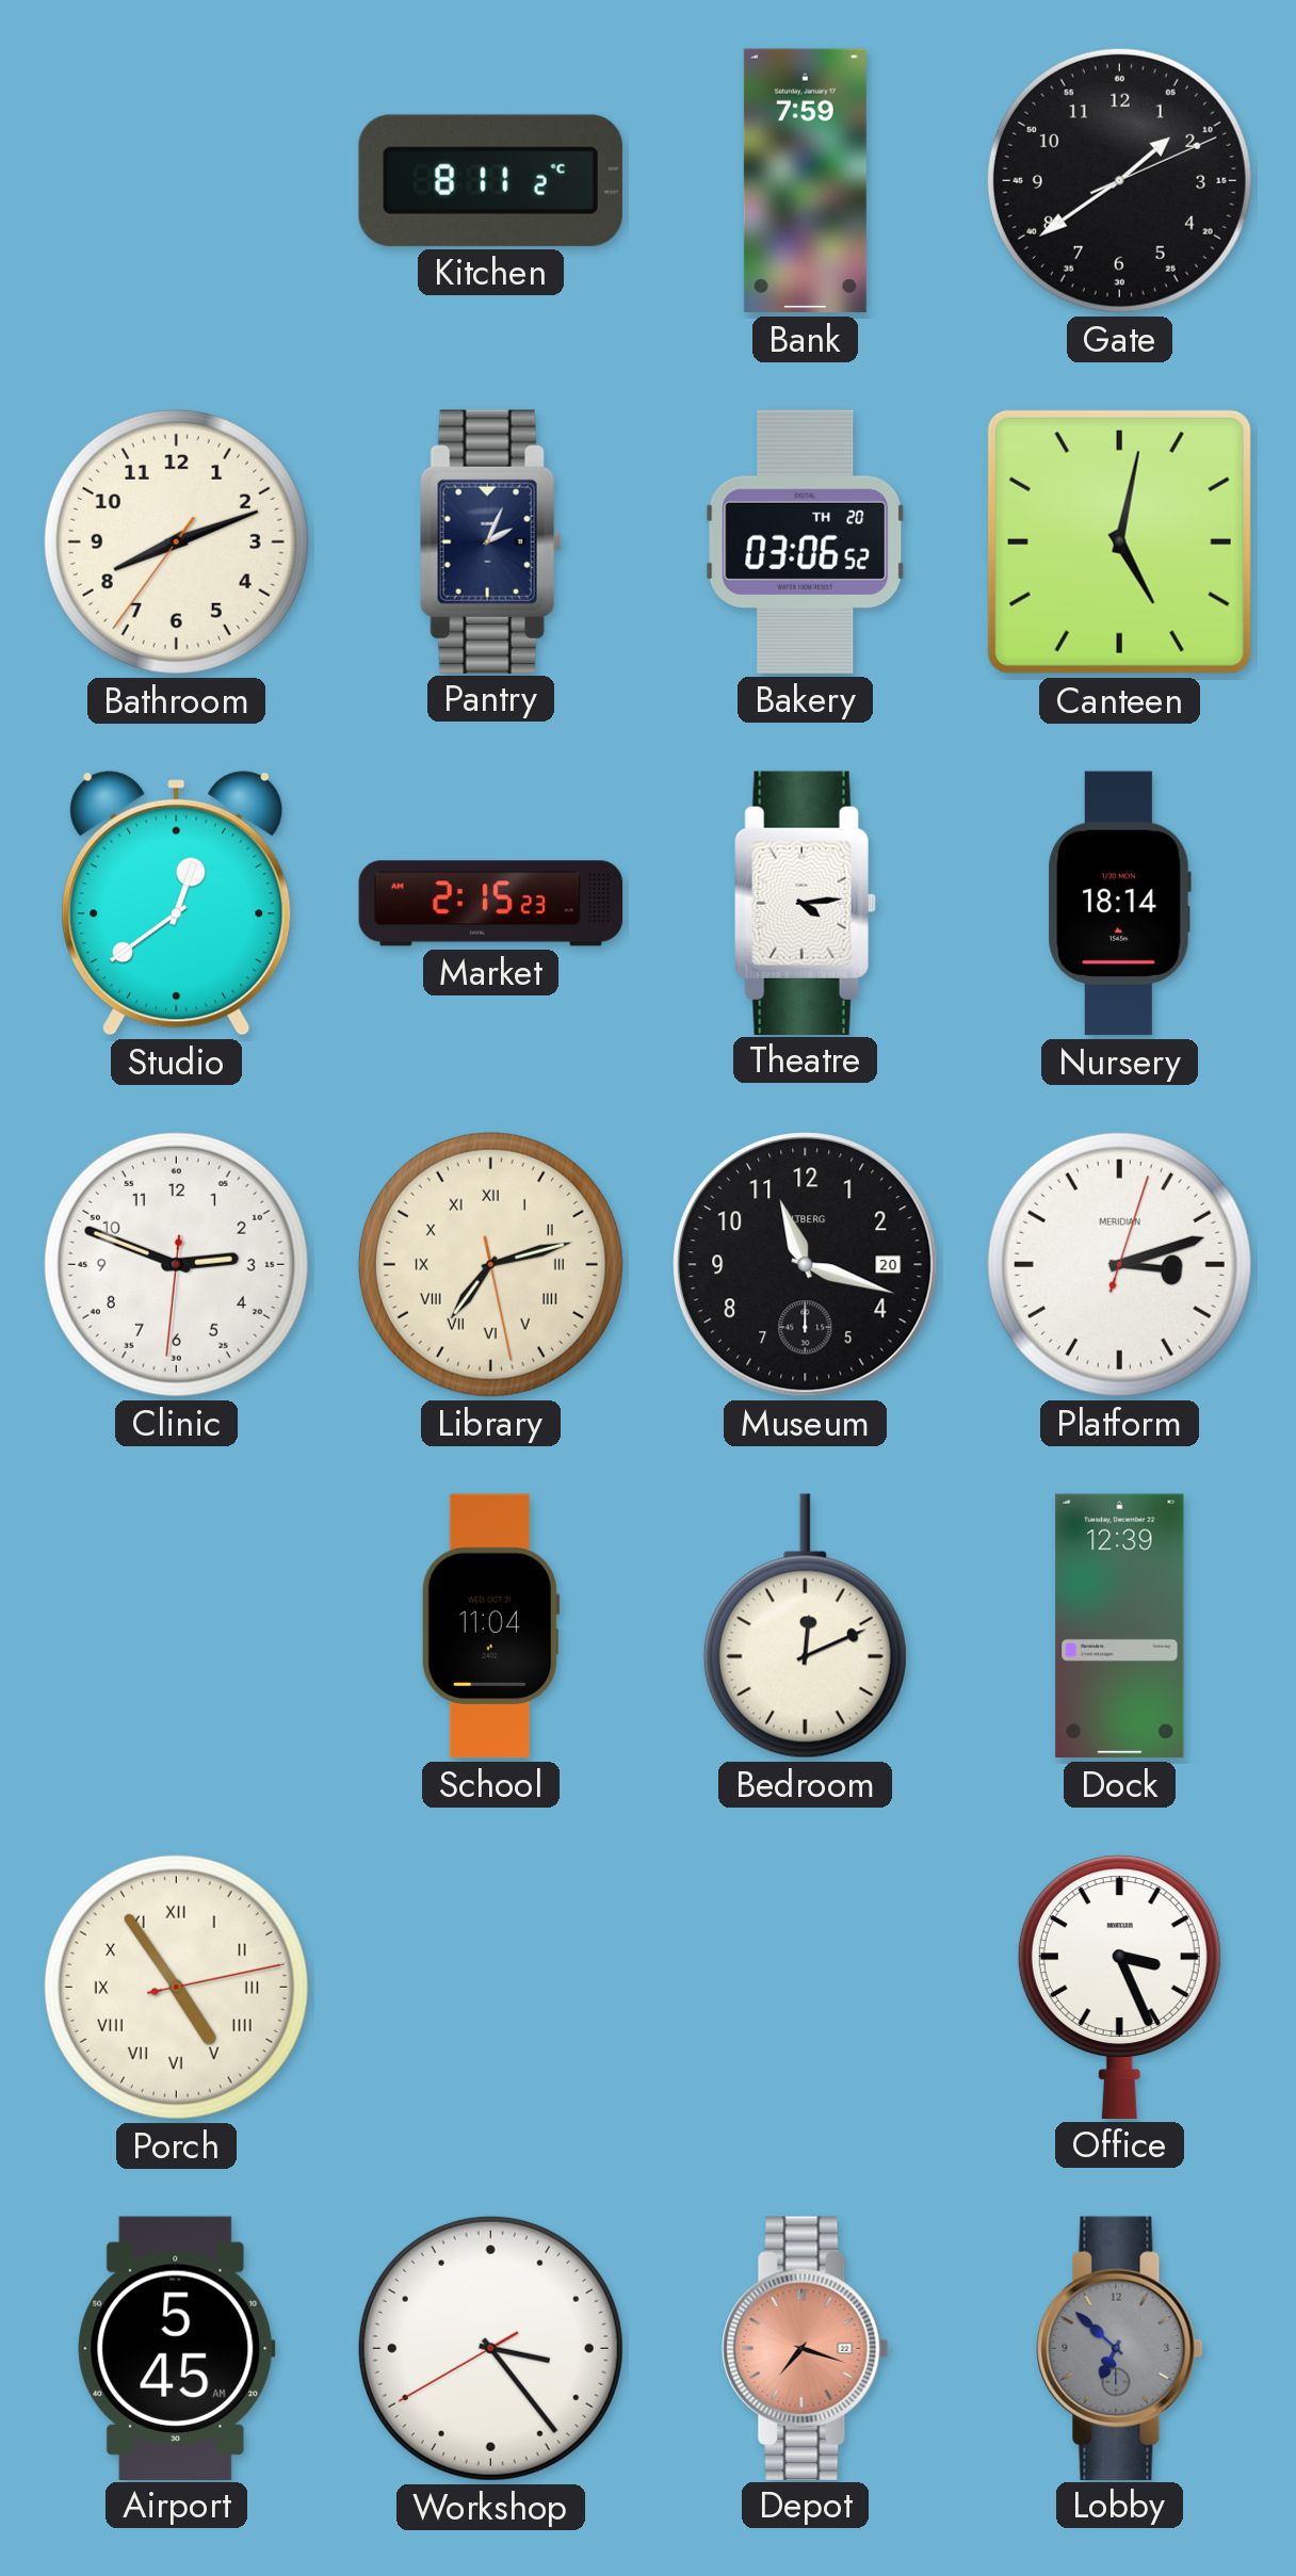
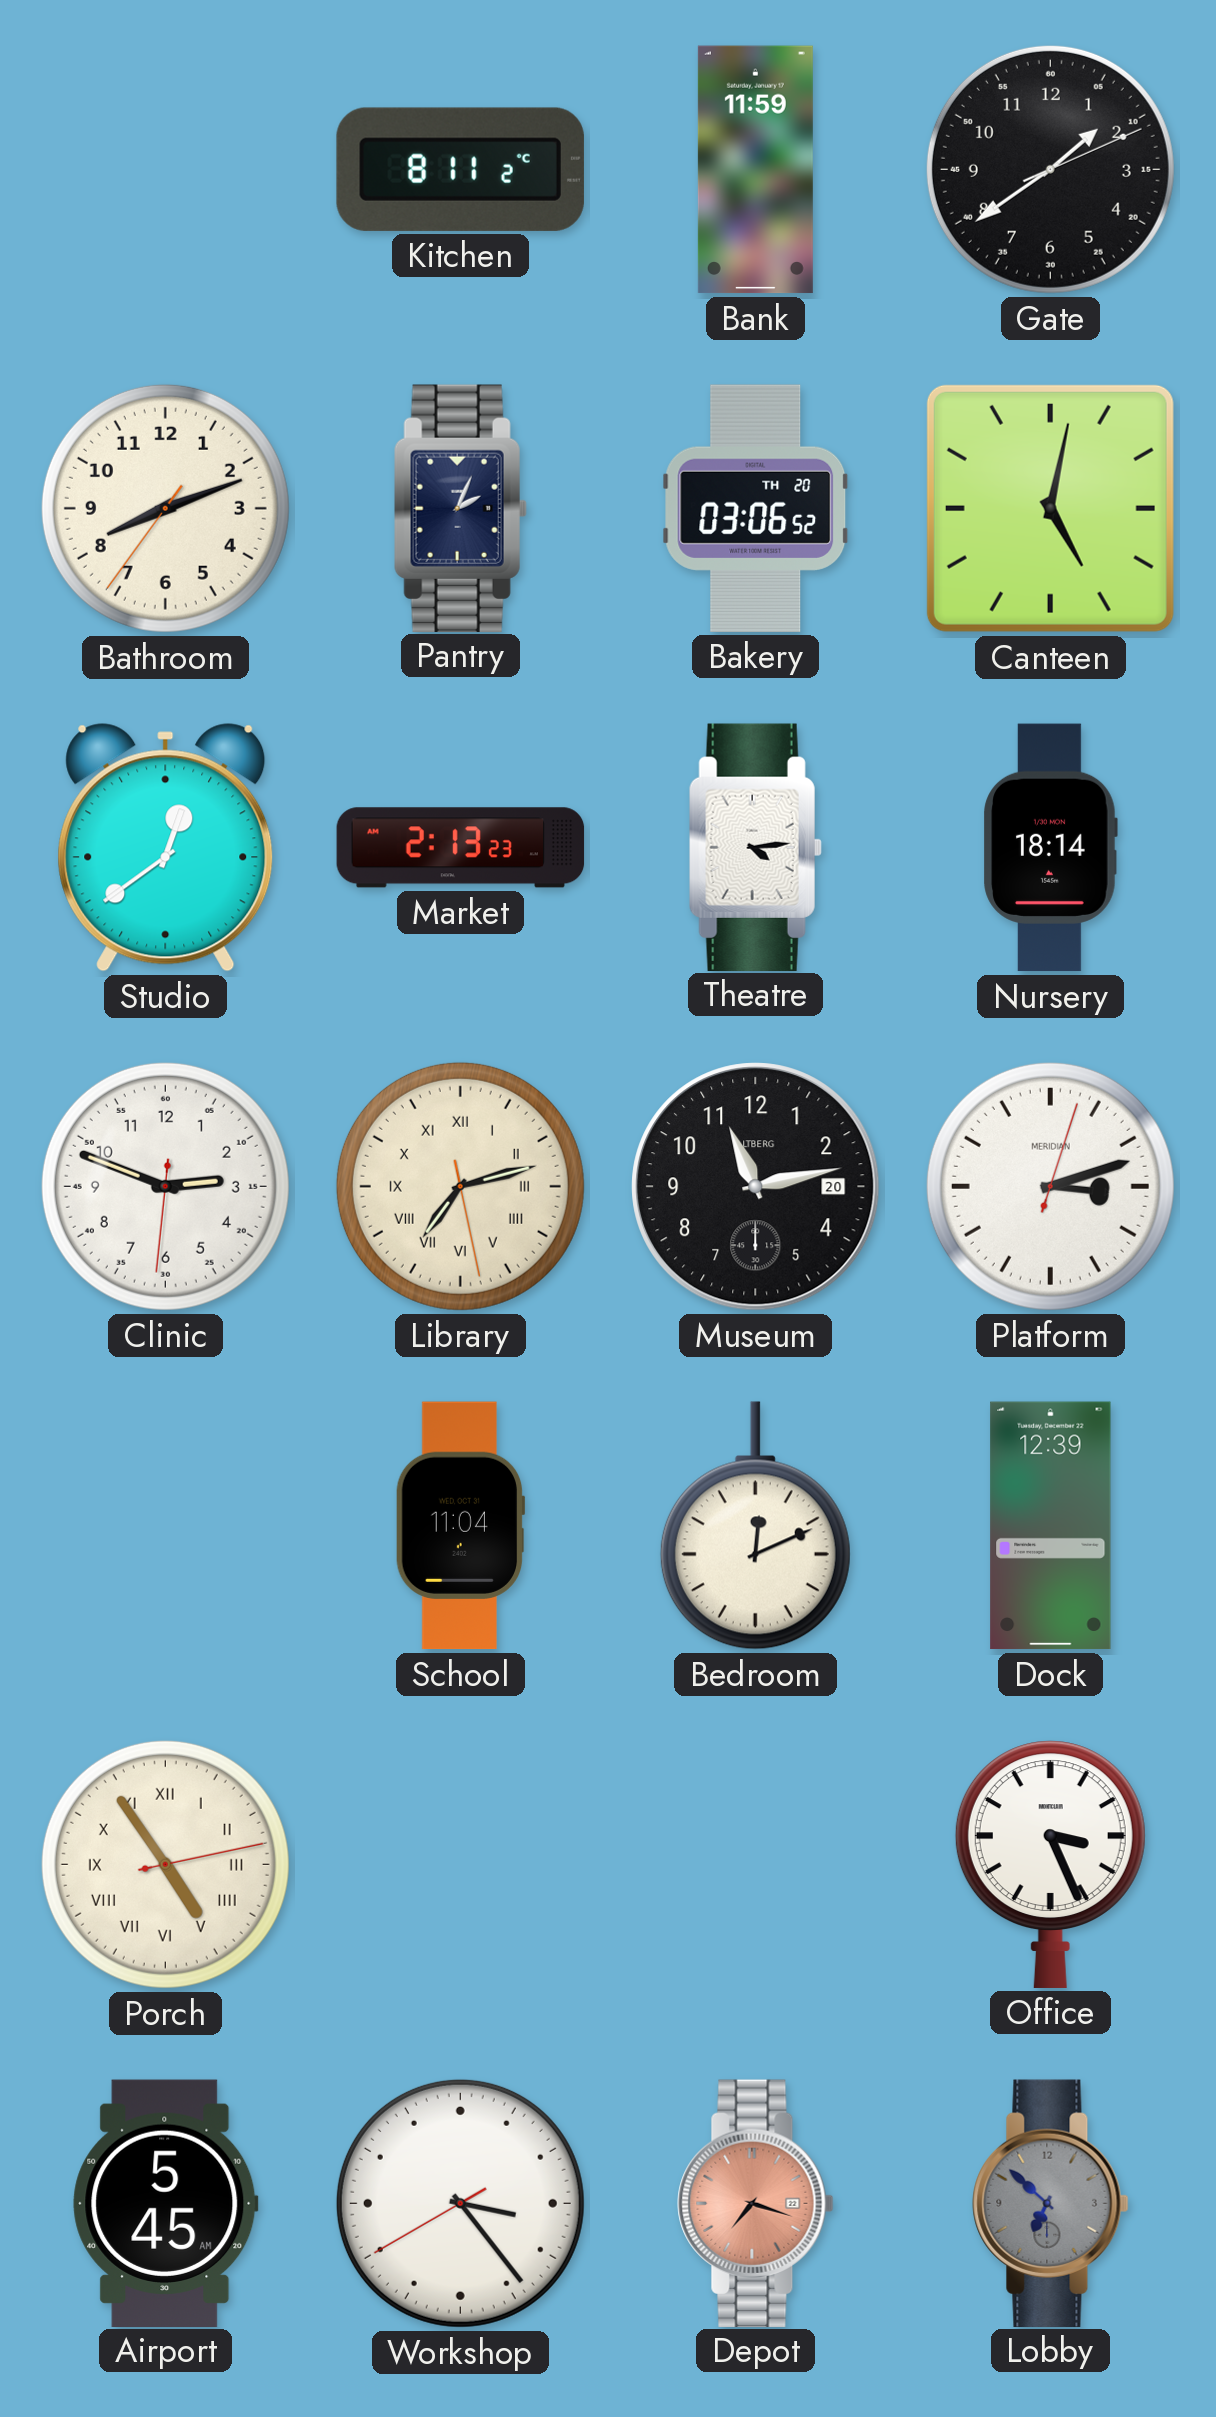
Bank: 7:59 -> 11:59 (755, 170)
Market: 2:15 -> 2:13 (461, 848)
Museum: 11:18 -> 11:13 (756, 1187)
